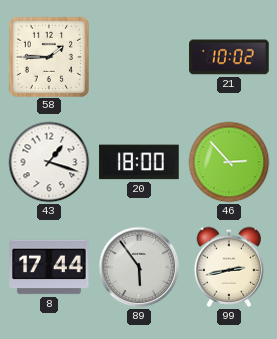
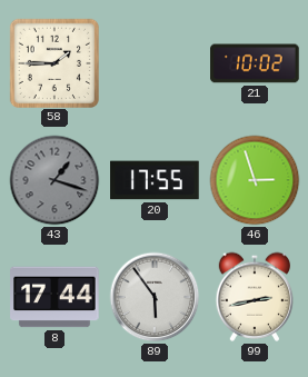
43 dial: white -> grey (54, 180)
20: 18:00 -> 17:55 (155, 180)
46: 2:53 -> 2:57 (255, 180)
